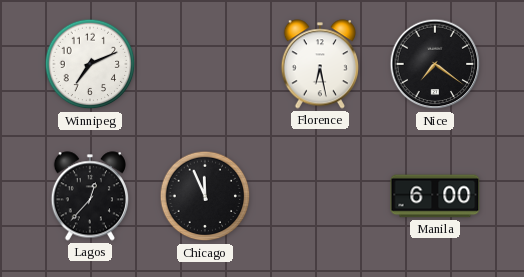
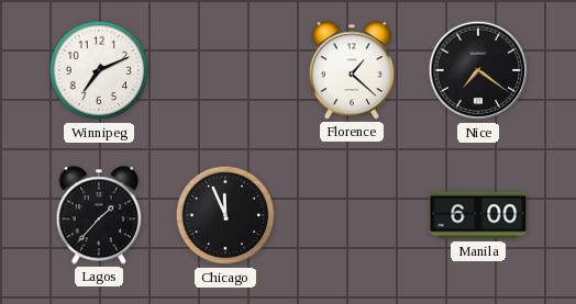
Florence: 6:28 -> 1:22 (351, 70)
Lagos: 12:37 -> 1:37 (98, 215)
